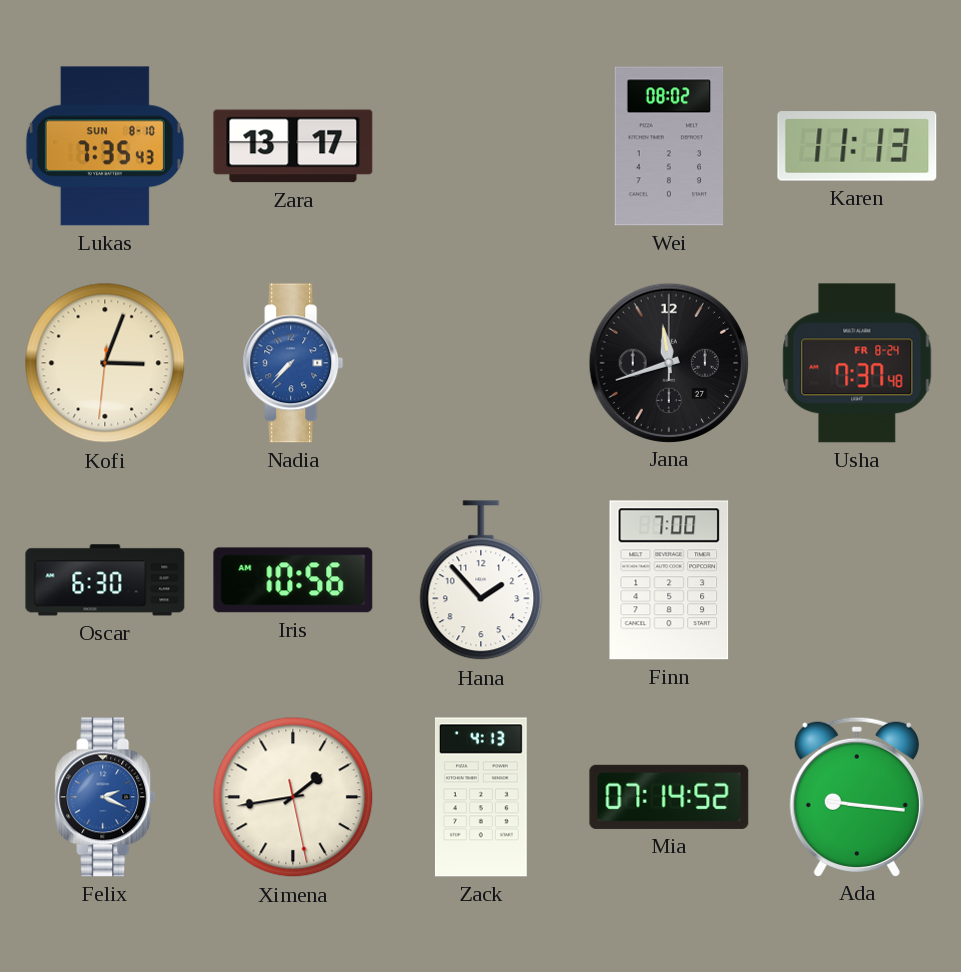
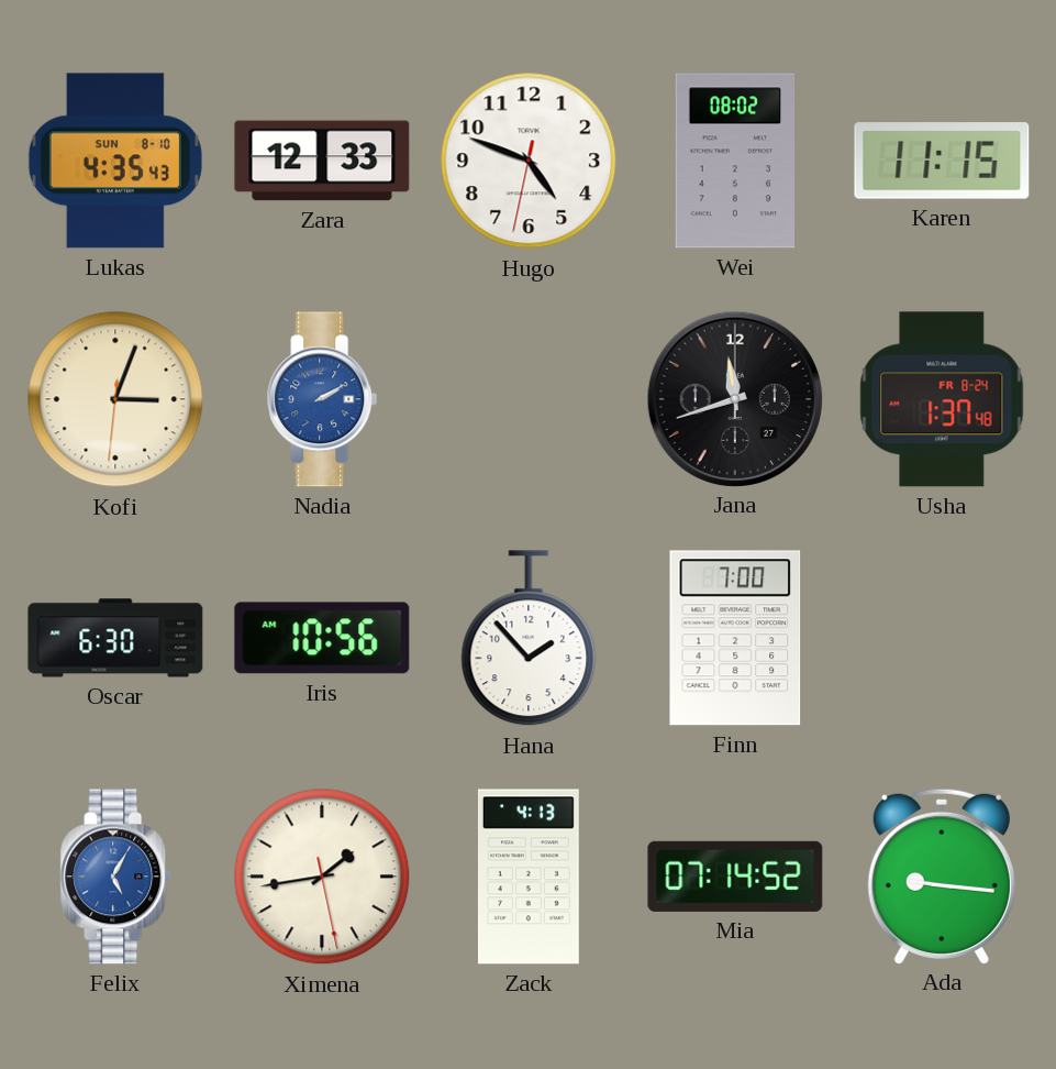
Lukas: 7:35 -> 4:35 (115, 161)
Zara: 13:17 -> 12:33 (322, 161)
Hugo: none -> 4:48 (529, 161)
Karen: 11:13 -> 11:15 (942, 161)
Nadia: 7:37 -> 2:10 (322, 399)
Usha: 7:37 -> 1:37 (942, 399)
Felix: 2:19 -> 5:05 (115, 877)
